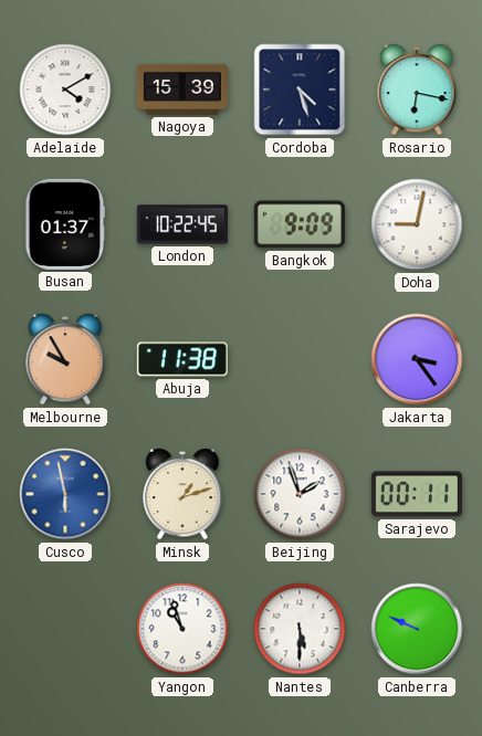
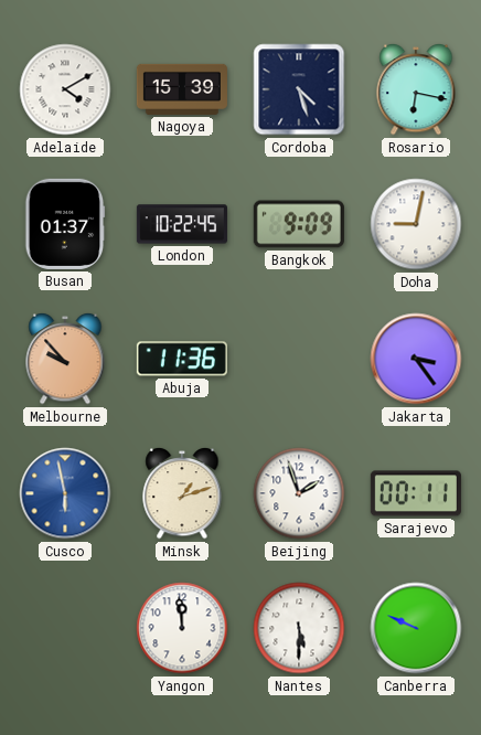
Melbourne: 9:55 -> 9:53 (65, 359)
Abuja: 11:38 -> 11:36 (182, 359)
Yangon: 10:57 -> 11:59 (182, 628)
